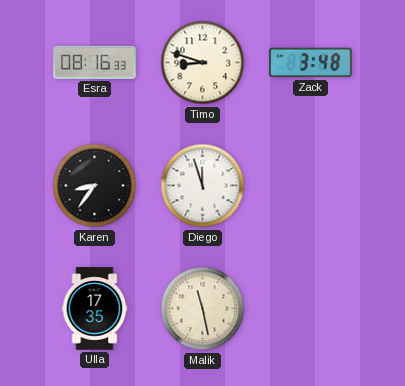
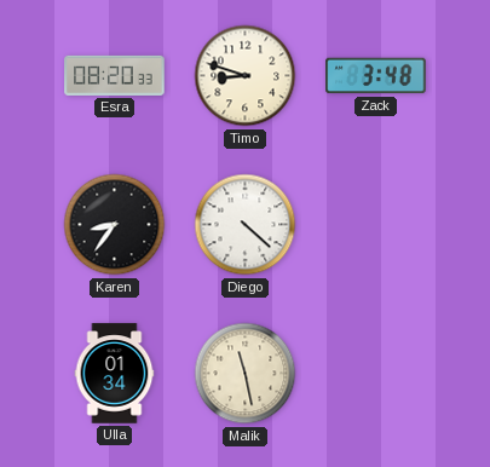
Esra: 08:16 -> 08:20 (115, 75)
Diego: 11:57 -> 4:22 (246, 225)
Ulla: 17:35 -> 01:34 (115, 374)
